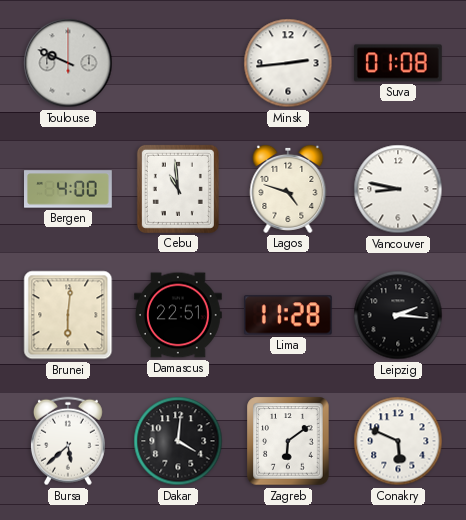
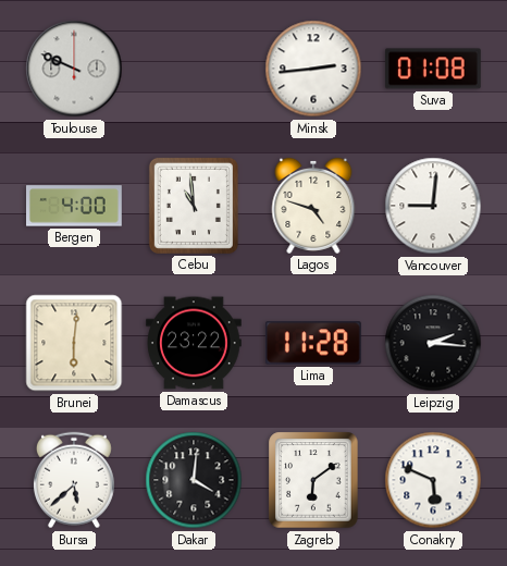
Vancouver: 8:47 -> 9:01 (433, 206)
Damascus: 22:51 -> 23:22 (195, 343)
